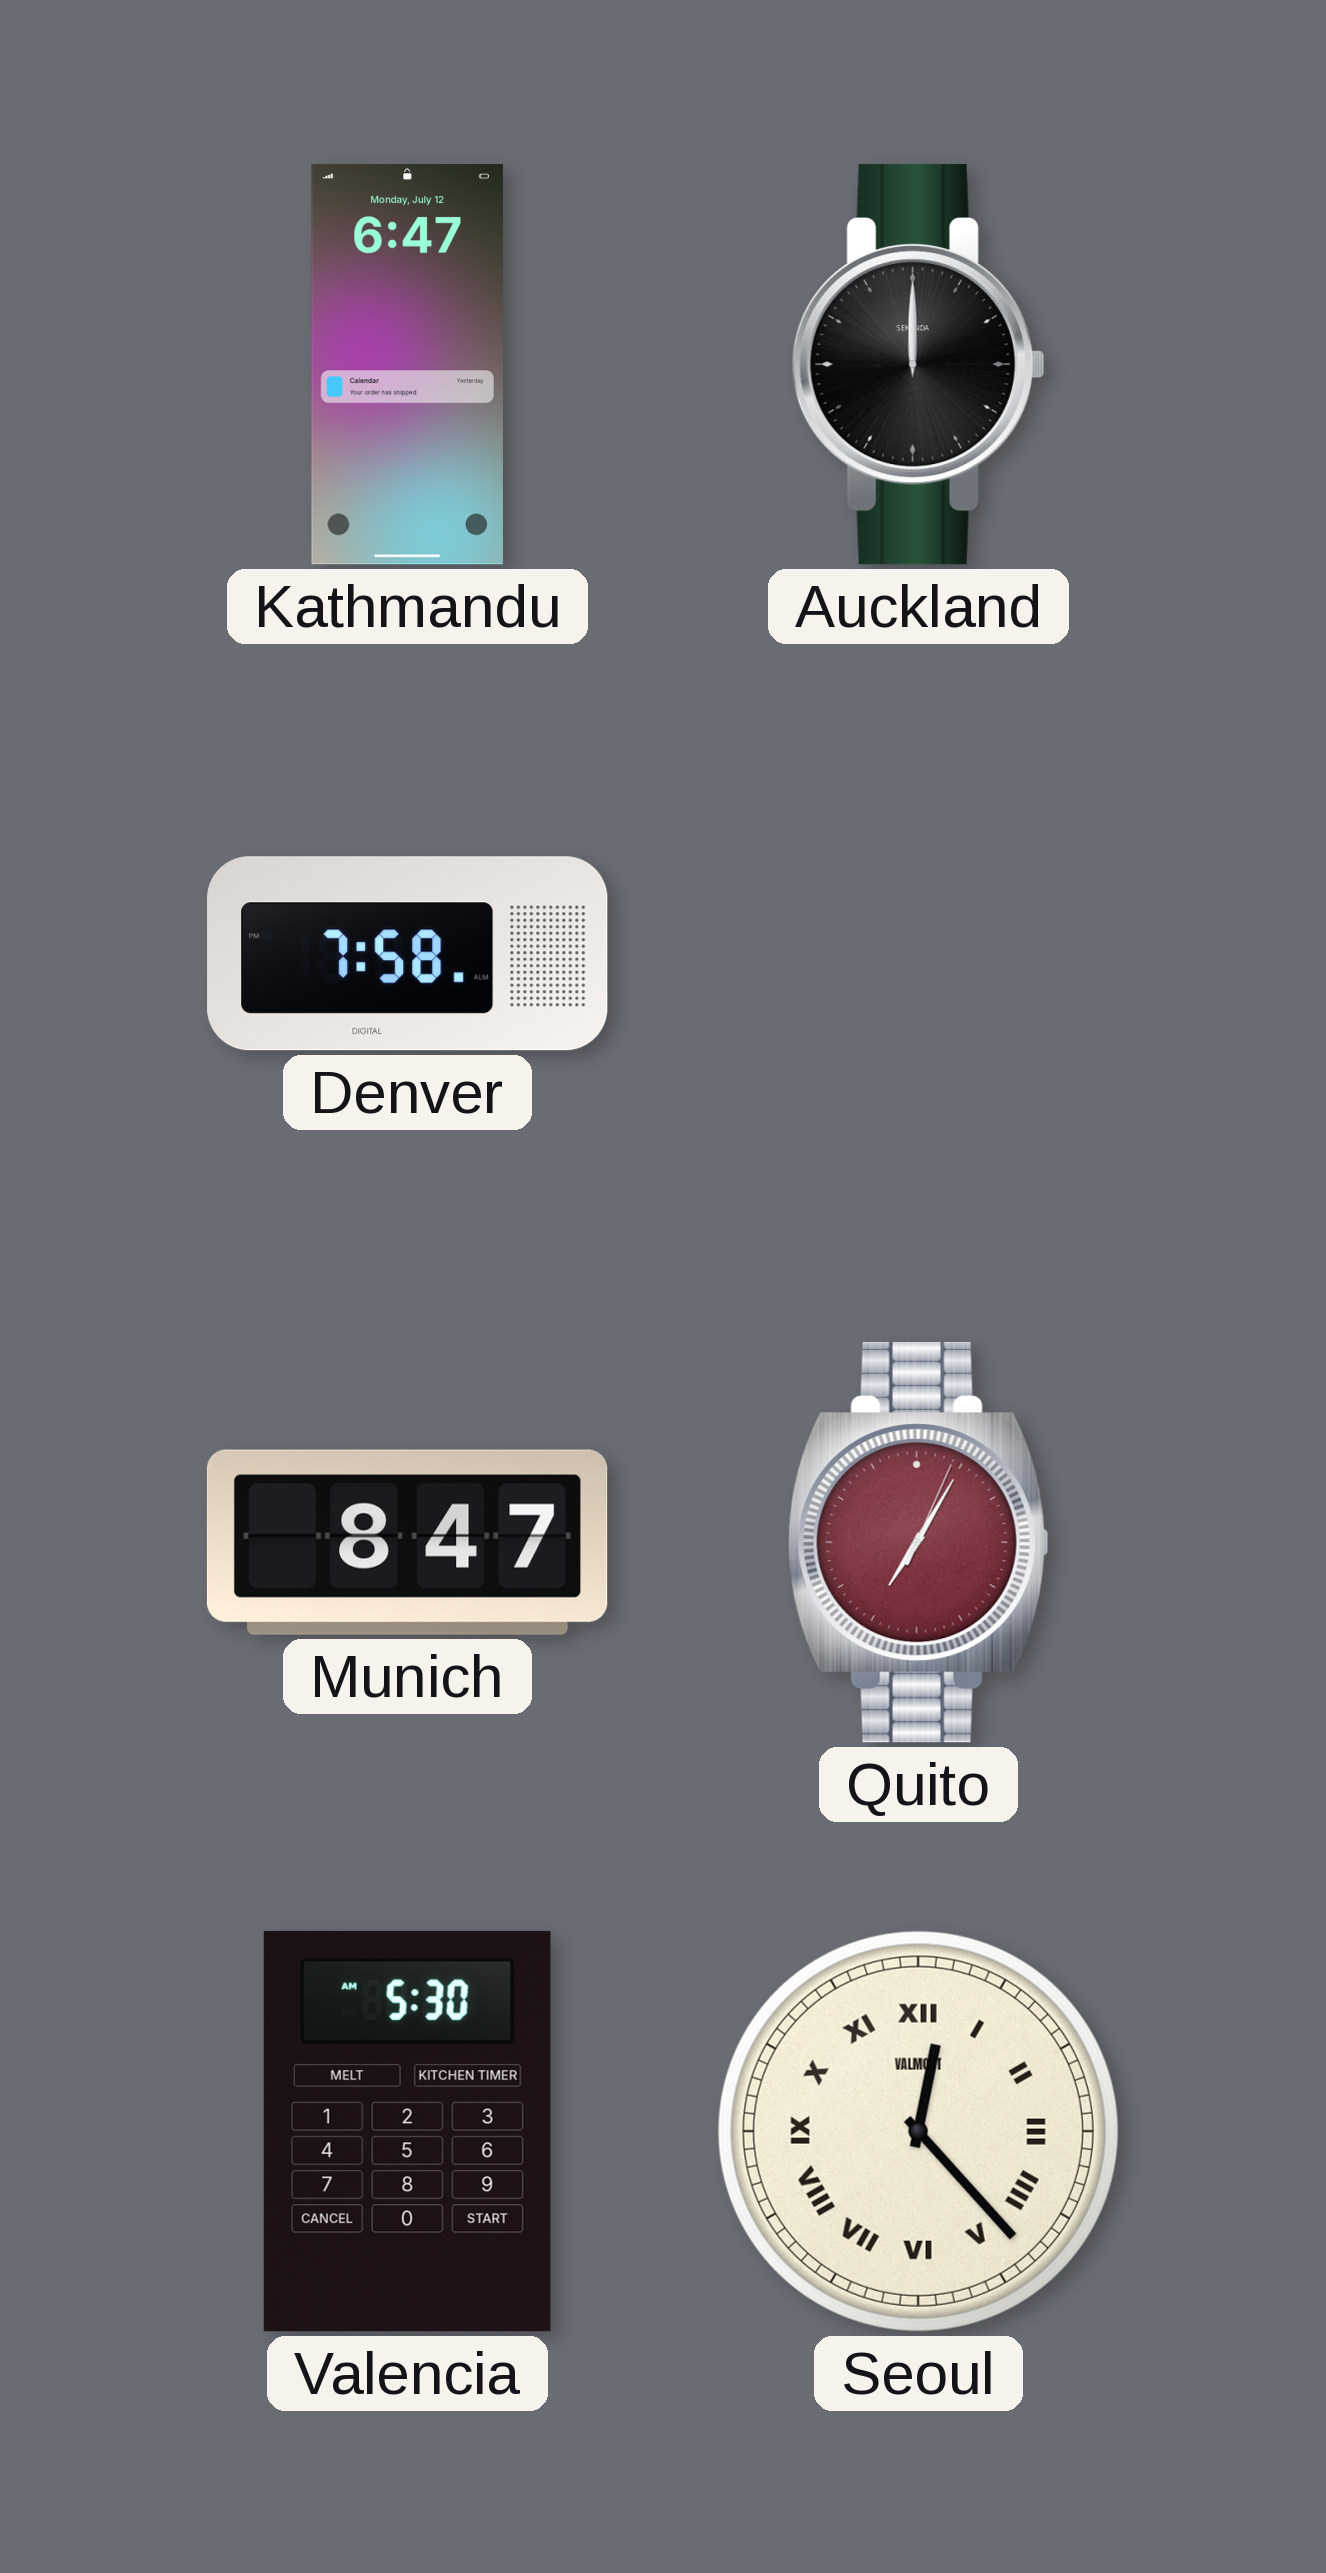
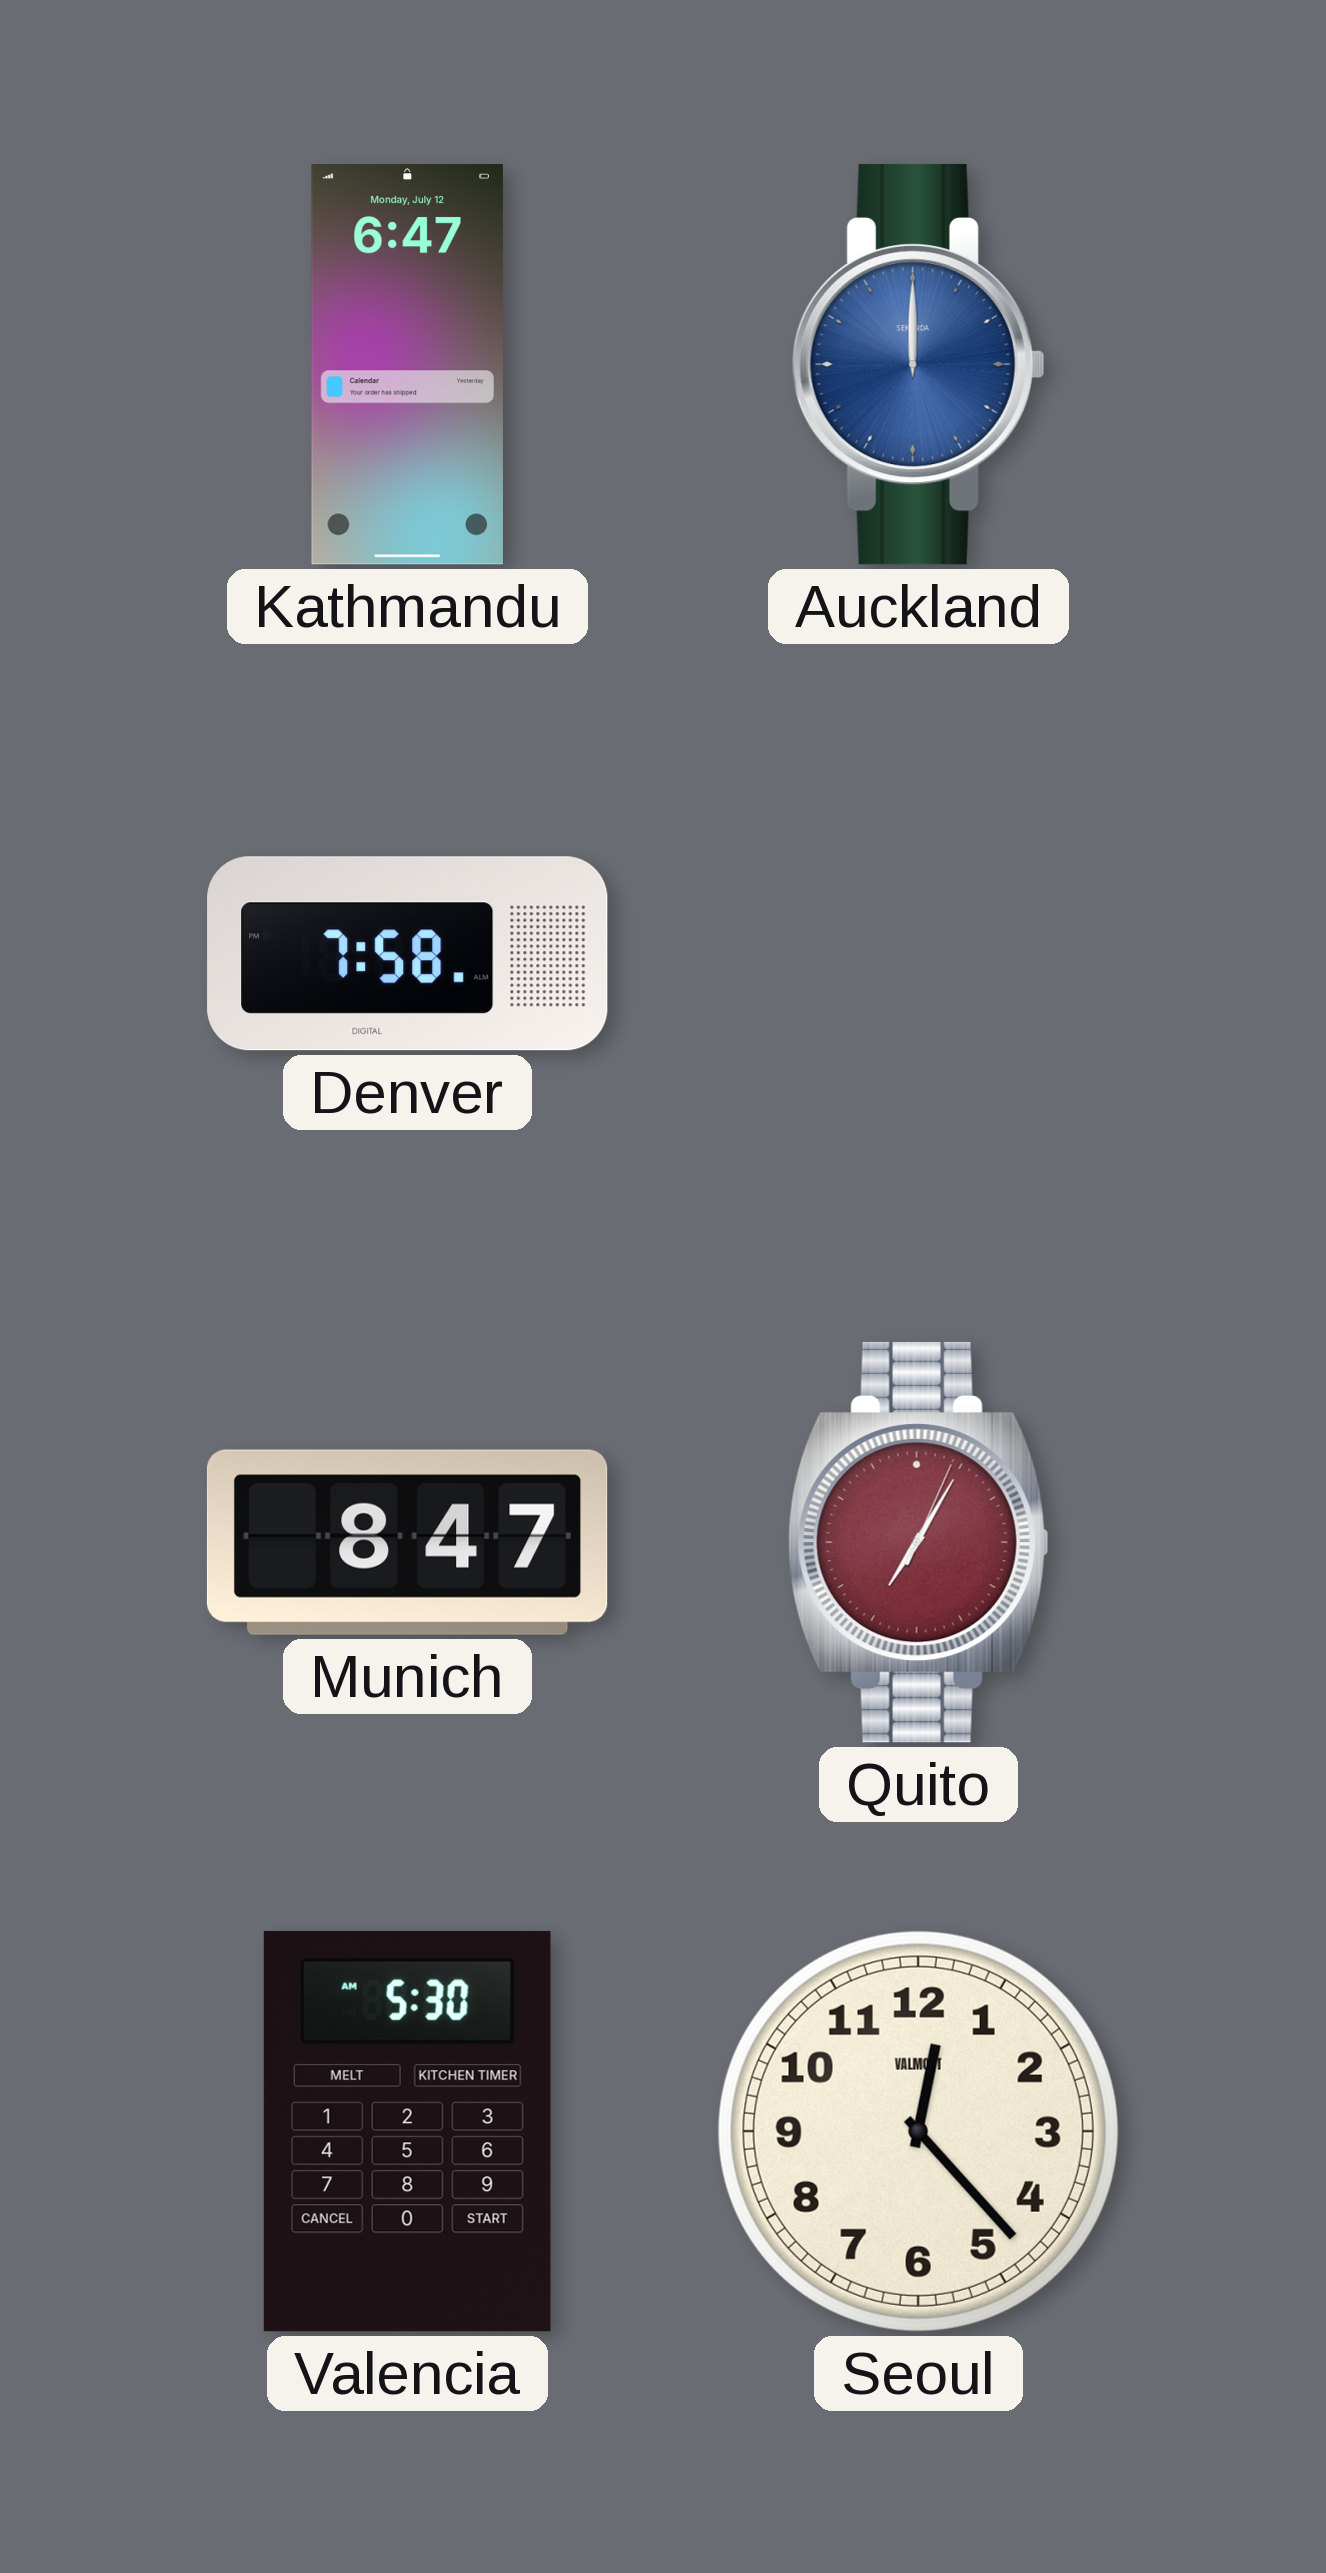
Auckland dial: black -> blue (918, 364)
Seoul numerals: Roman -> Arabic (918, 2131)
